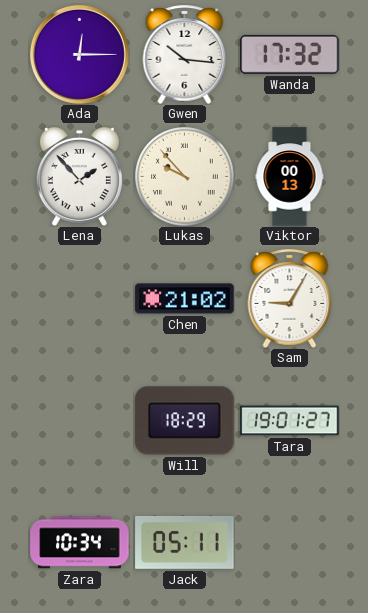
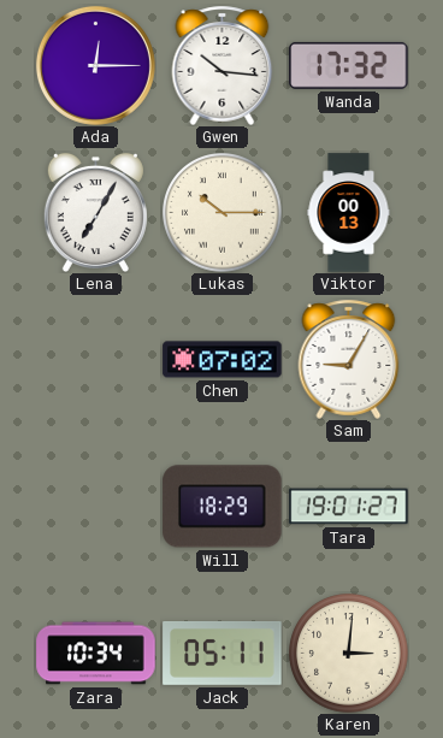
Lena: 1:53 -> 7:05 (95, 212)
Lukas: 9:53 -> 10:15 (223, 213)
Chen: 21:02 -> 07:02 (223, 360)
Karen: none -> 3:01 (349, 654)
